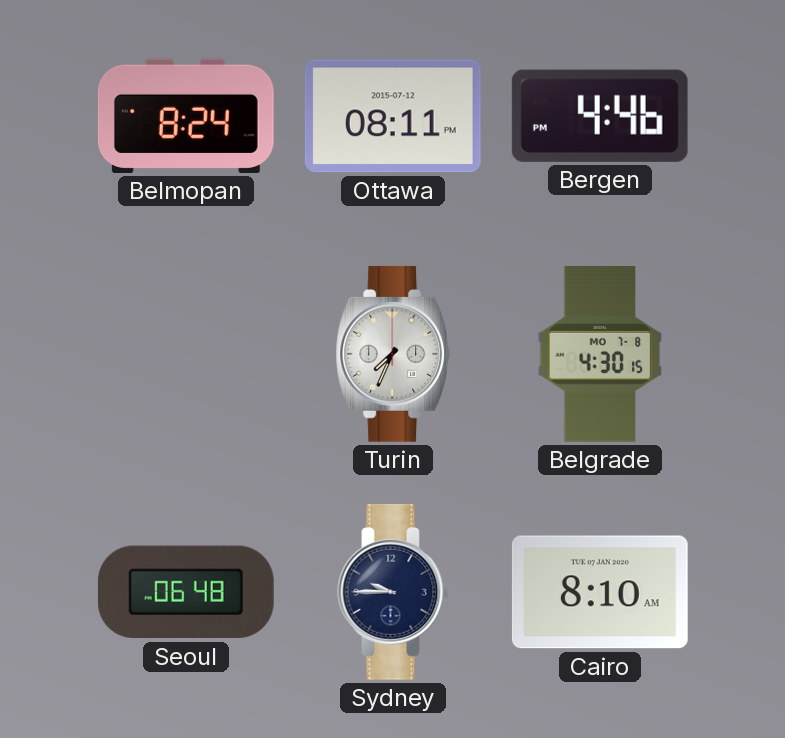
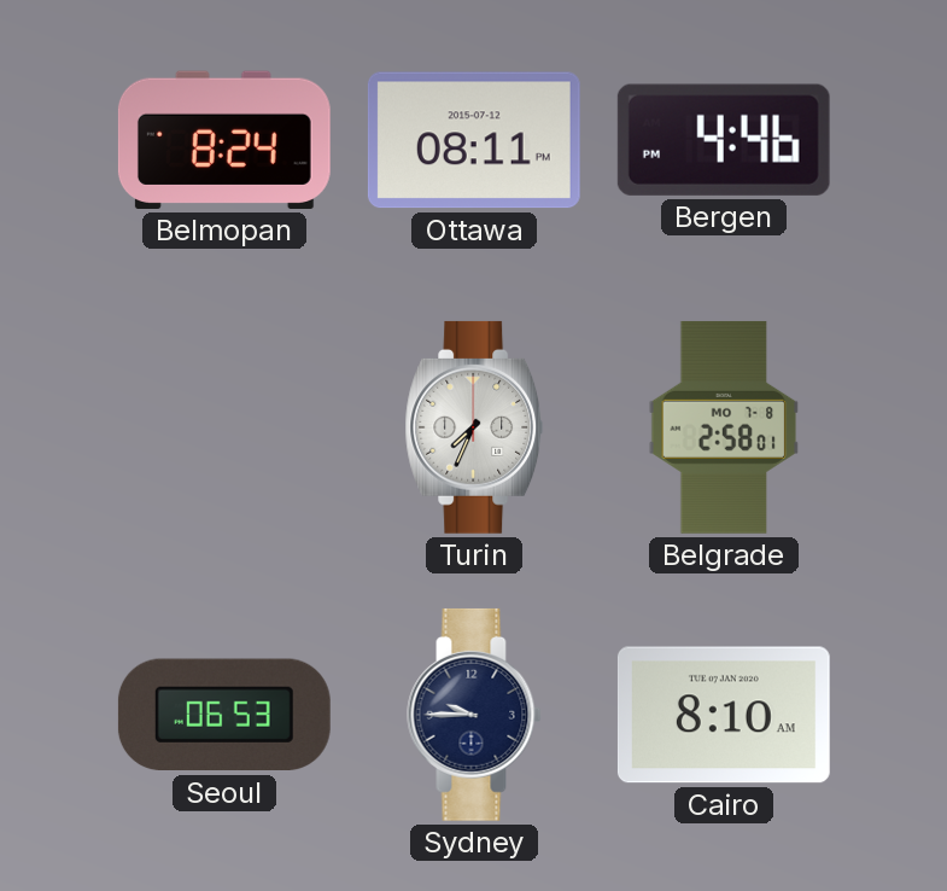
Belgrade: 4:30 -> 2:58 (724, 427)
Seoul: 06:48 -> 06:53 (224, 715)
